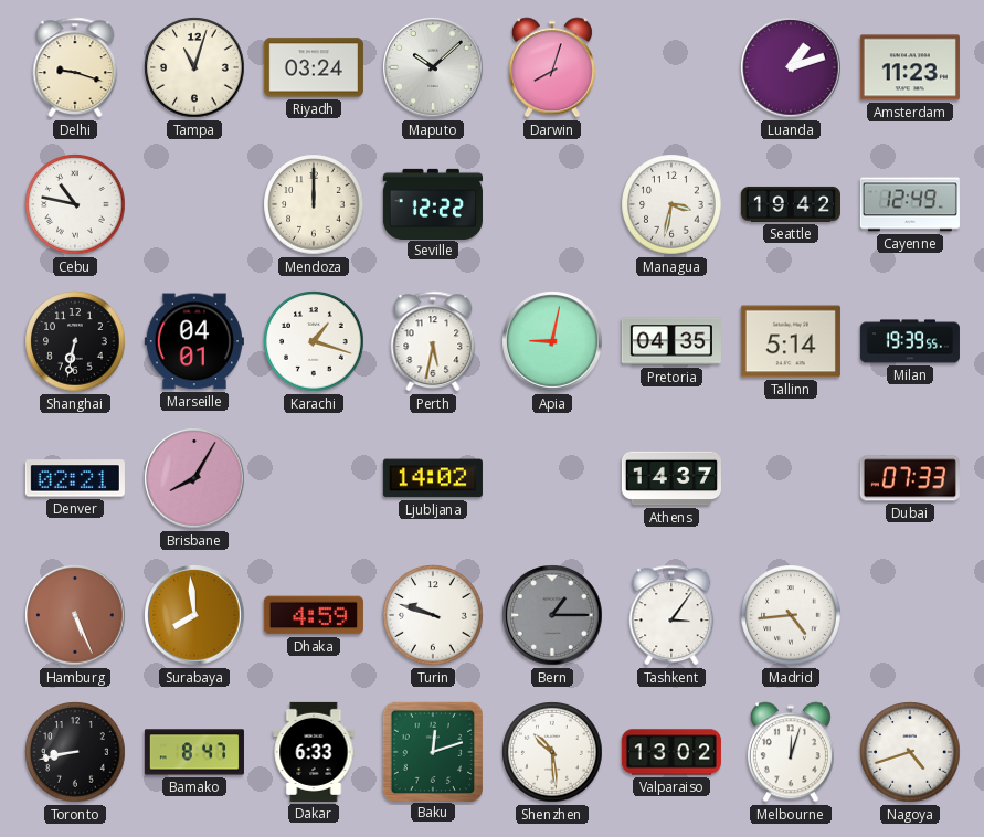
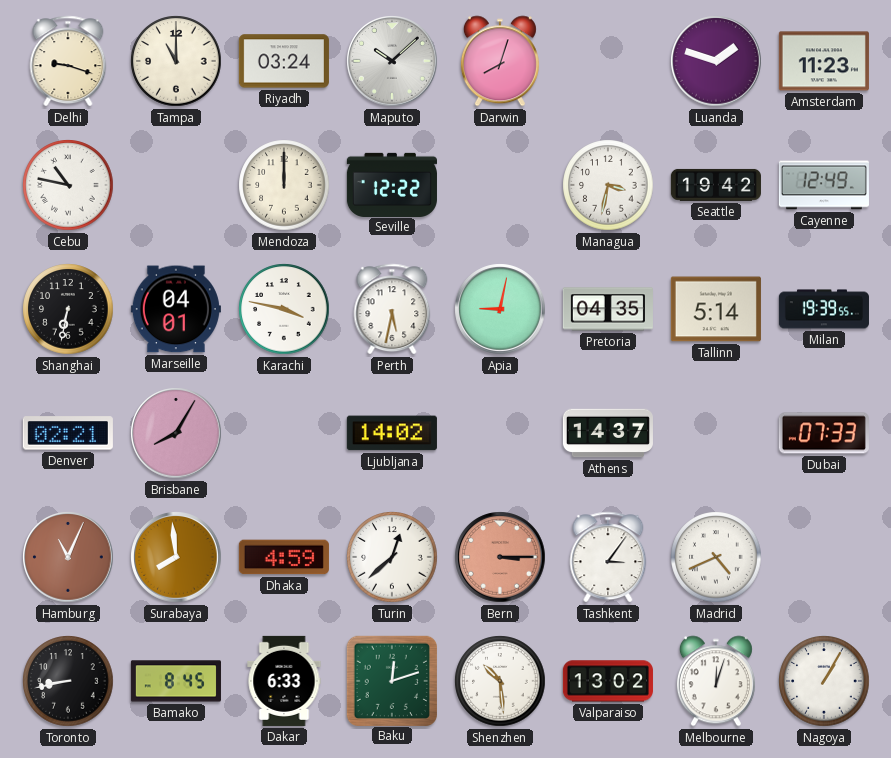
Tampa: 11:03 -> 11:00 (176, 61)
Luanda: 1:12 -> 1:48 (716, 61)
Karachi: 1:18 -> 3:47 (284, 309)
Hamburg: 5:26 -> 11:04 (68, 557)
Turin: 9:48 -> 12:38 (392, 557)
Bern: 1:15 -> 3:15 (500, 557)
Bern dial: grey -> salmon (500, 557)
Madrid: 4:44 -> 4:41 (716, 557)
Bamako: 8:47 -> 8:45 (176, 681)
Nagoya: 4:42 -> 1:05 (824, 681)
